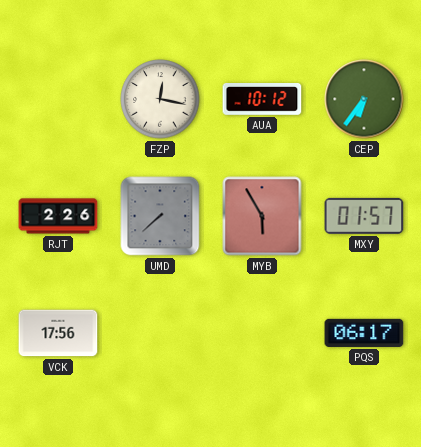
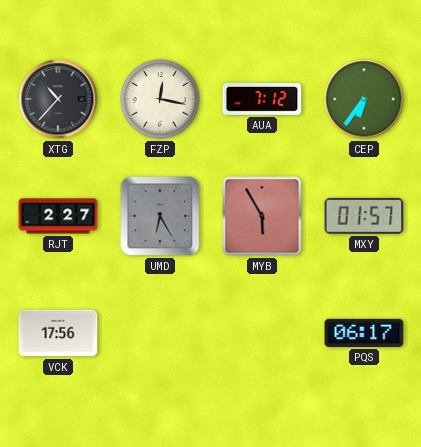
XTG: none -> 10:37 (58, 99)
AUA: 10:12 -> 7:12 (262, 100)
RJT: 2:26 -> 2:27 (58, 216)
UMD: 7:38 -> 6:25 (160, 216)
